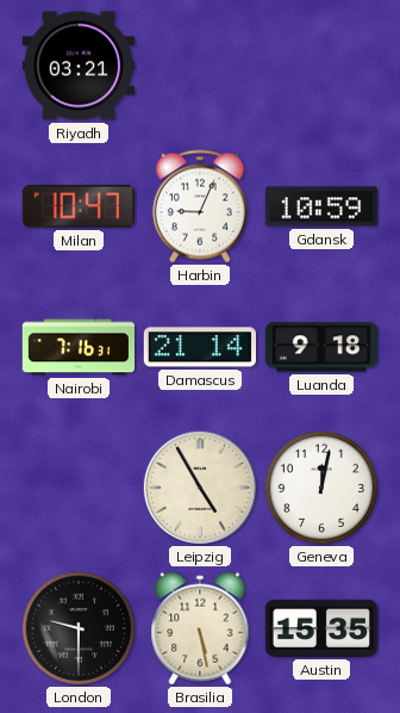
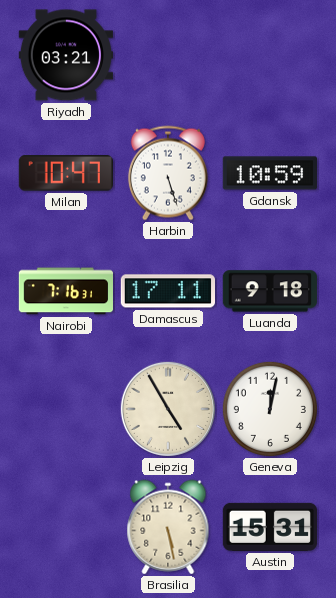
Harbin: 9:04 -> 5:27 (168, 173)
Damascus: 21:14 -> 17:11 (167, 291)
London: 9:30 -> none (79, 628)
Austin: 15:35 -> 15:31 (269, 527)
